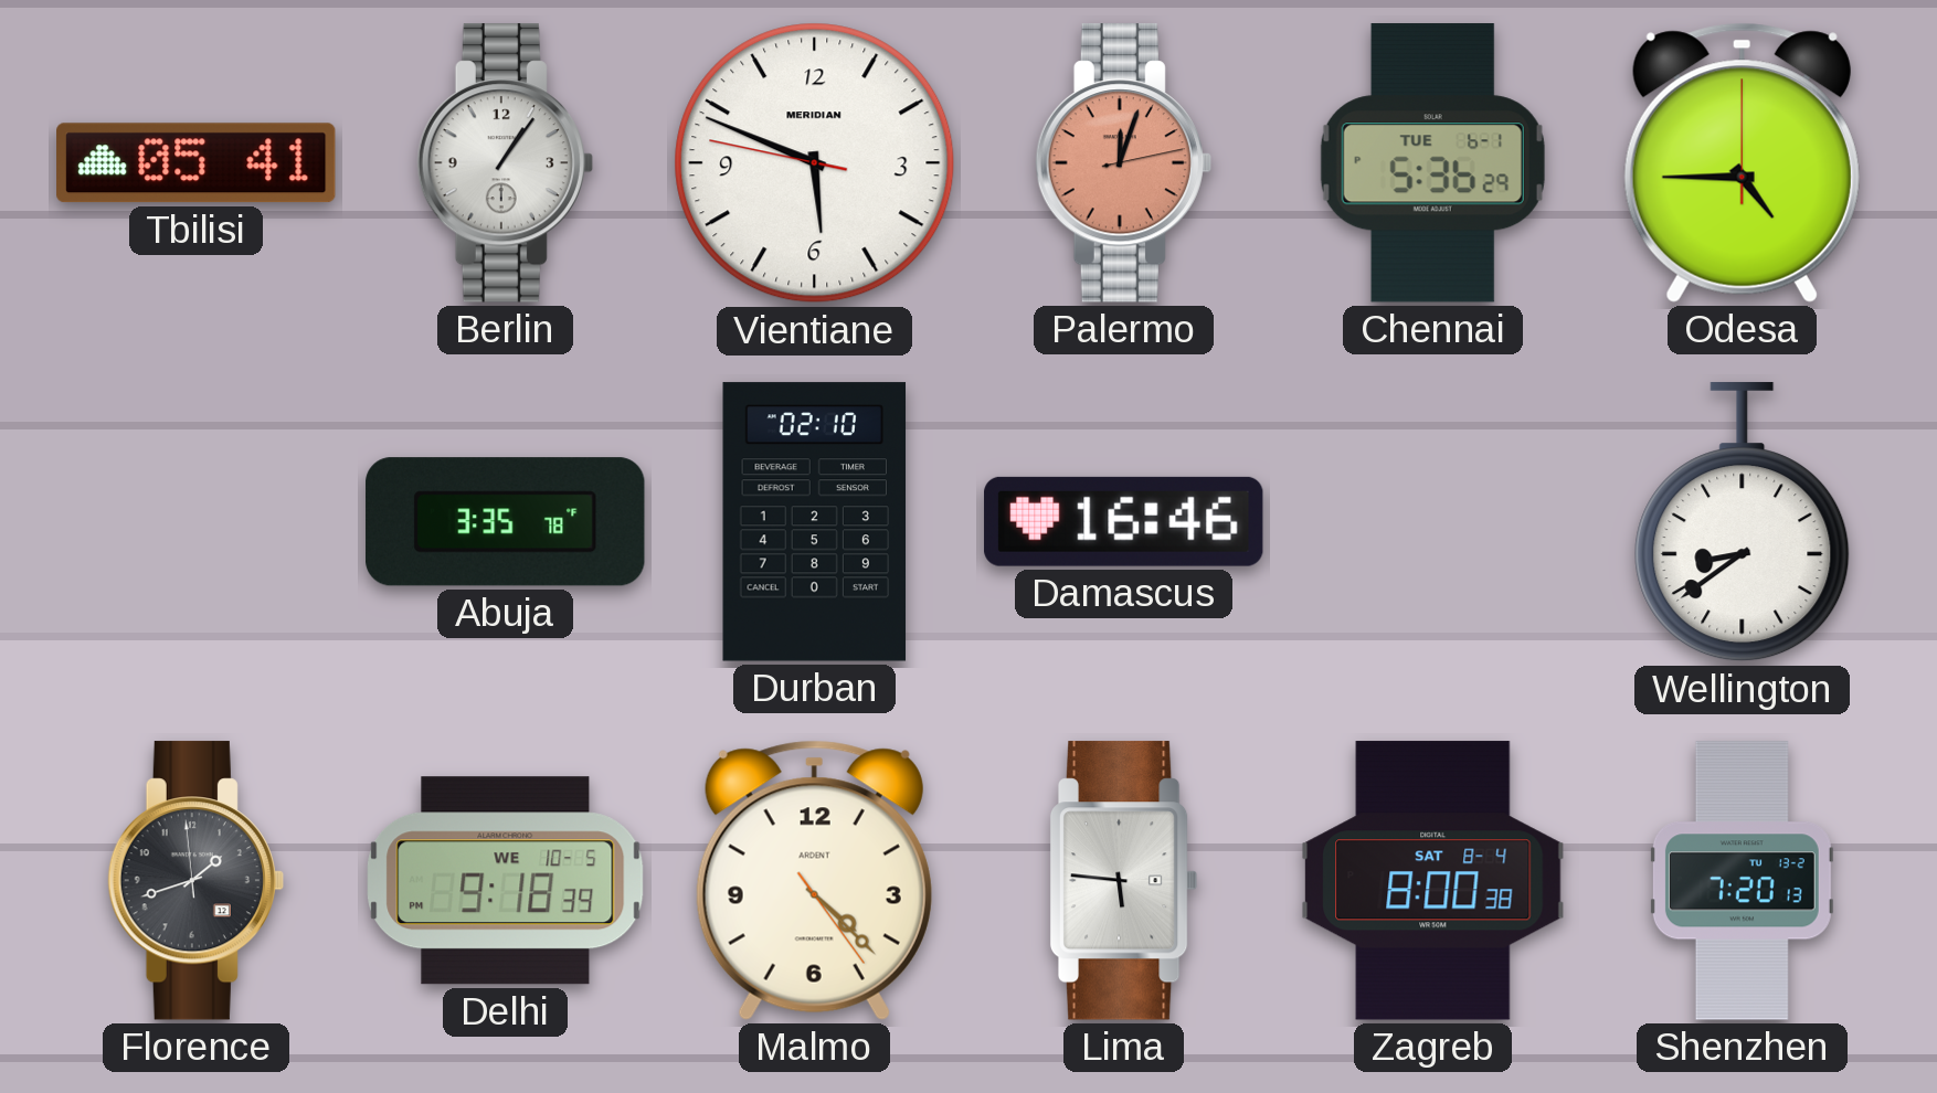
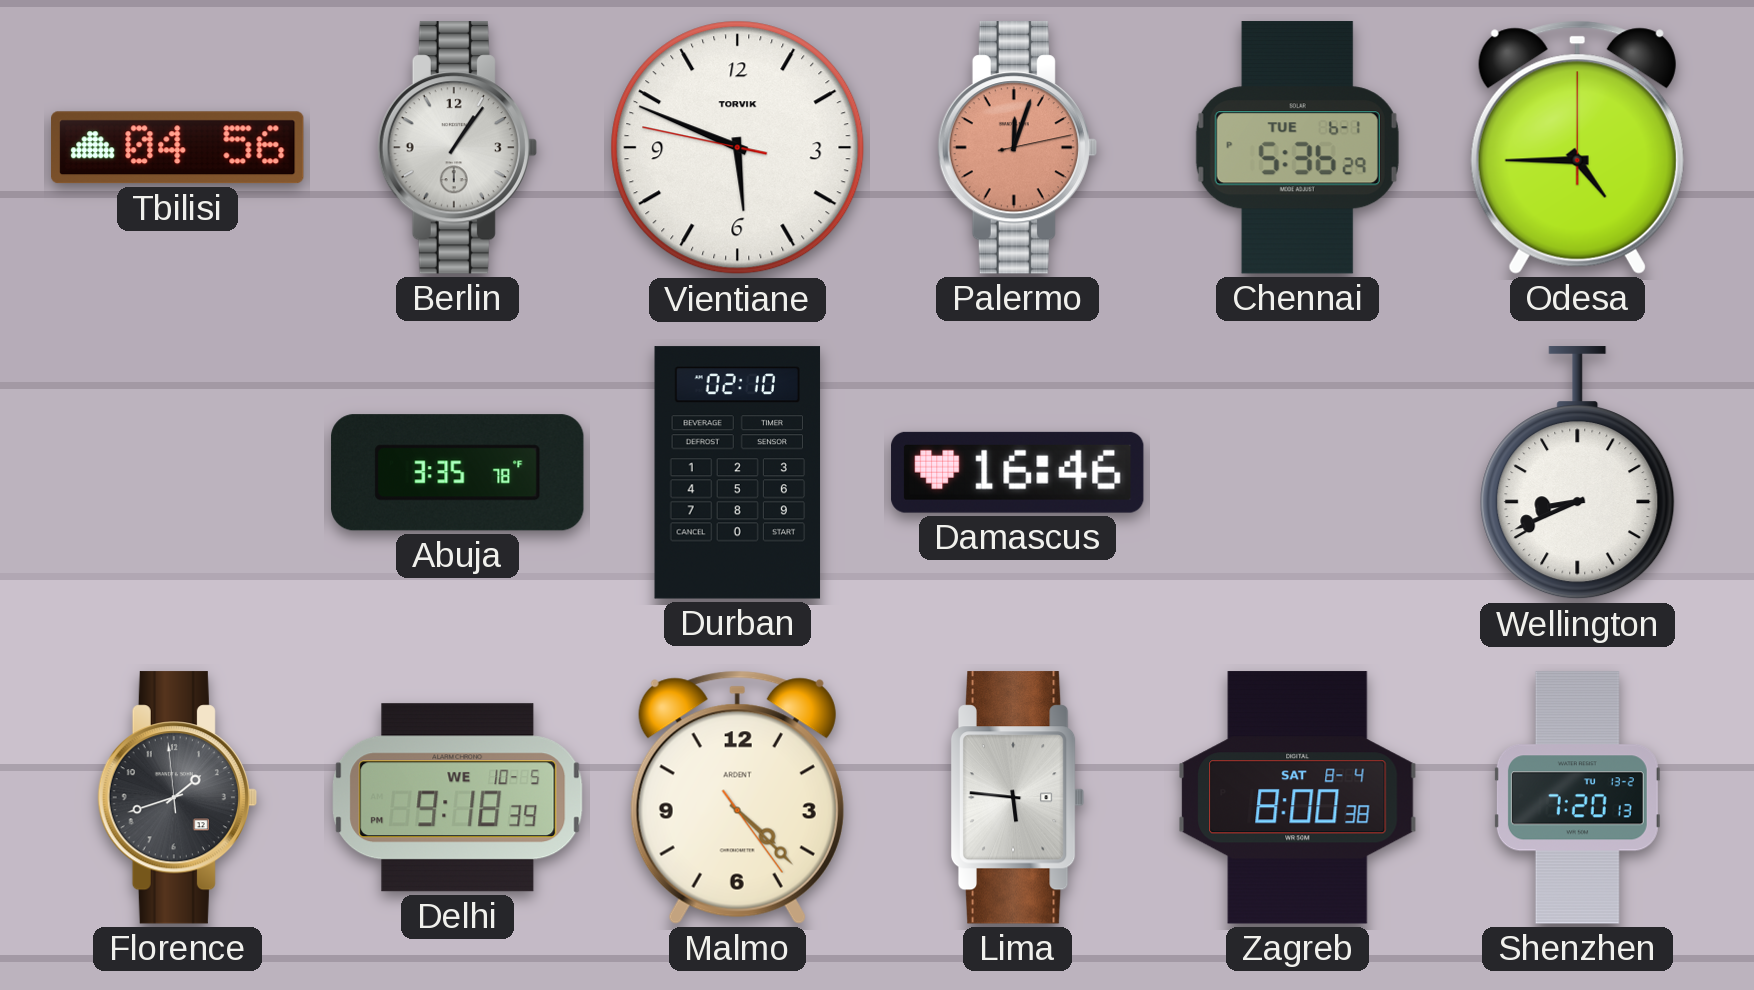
Tbilisi: 05:41 -> 04:56 (178, 148)
Vientiane brand: MERIDIAN -> TORVIK (738, 148)
Wellington: 8:39 -> 8:41 (1578, 473)
